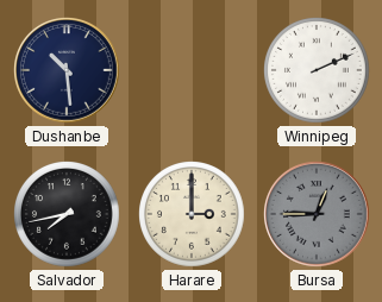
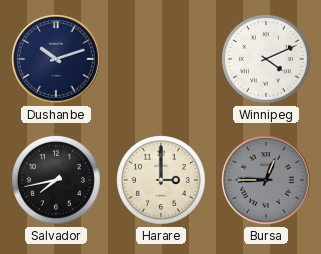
Dushanbe: 10:29 -> 10:12 (57, 60)
Winnipeg: 2:11 -> 4:11 (267, 60)
